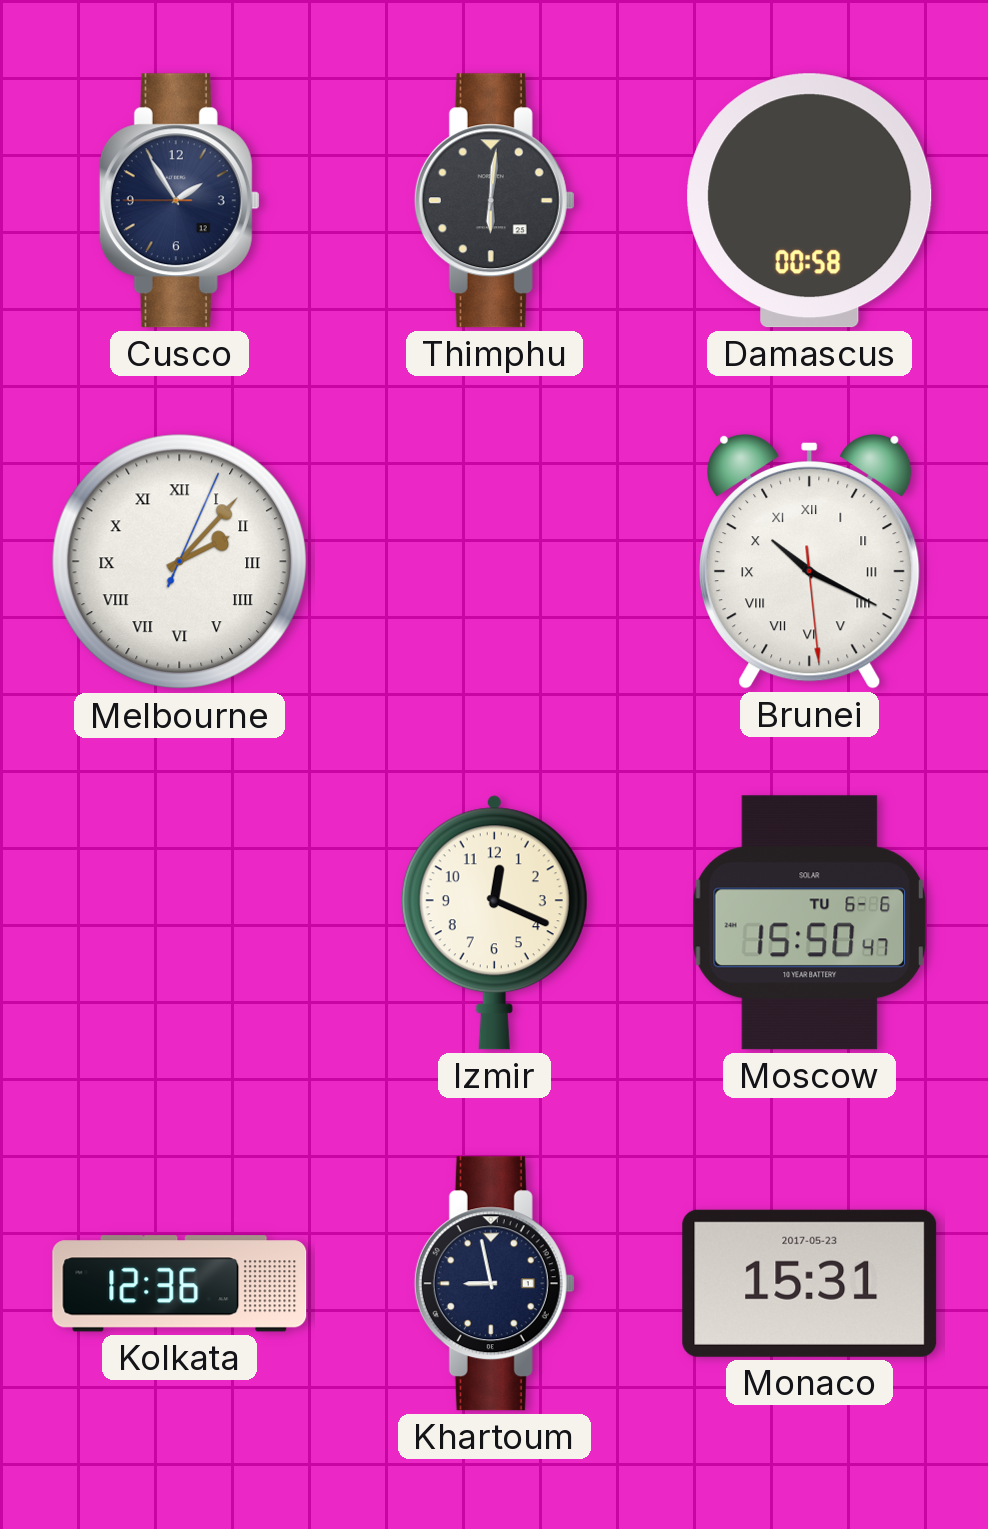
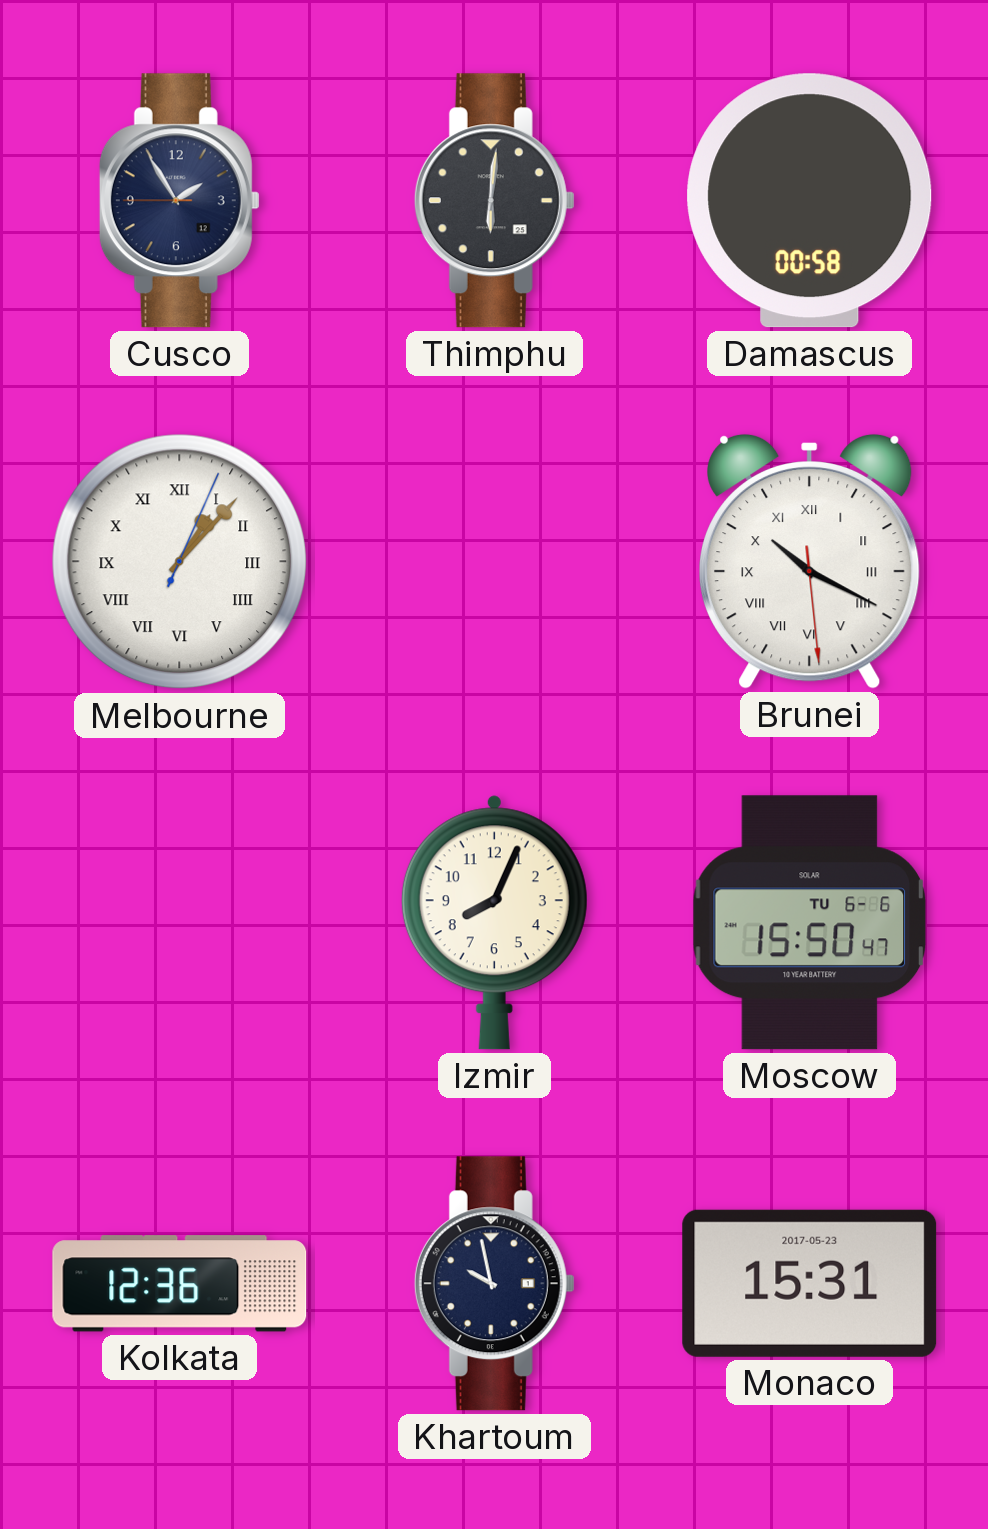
Melbourne: 2:07 -> 1:07 (180, 562)
Izmir: 12:19 -> 8:04 (494, 923)
Khartoum: 8:58 -> 9:58 (494, 1284)
